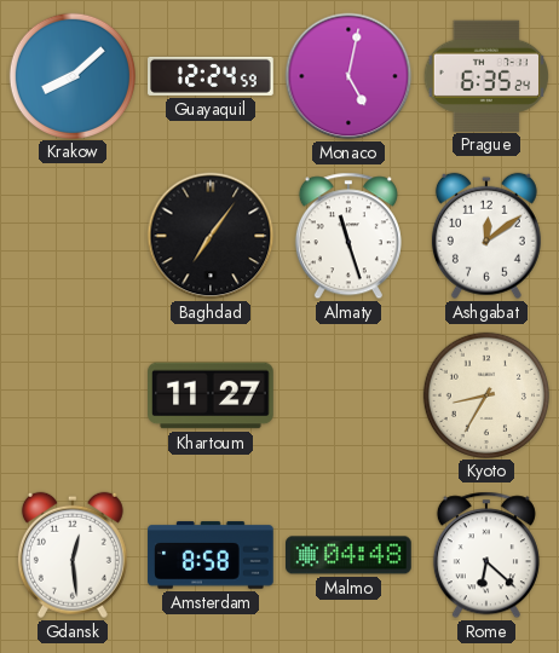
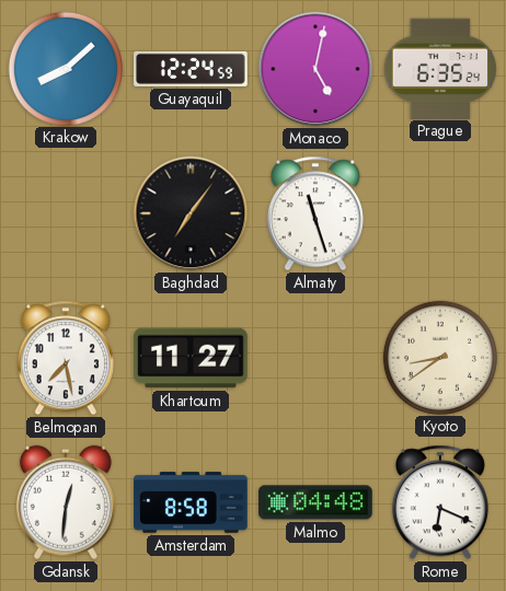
Ashgabat: 12:09 -> none (486, 236)
Belmopan: none -> 7:28 (66, 358)
Kyoto: 8:35 -> 8:39 (439, 357)
Gdansk: 12:29 -> 12:31 (66, 502)
Rome: 6:22 -> 6:19 (440, 502)
